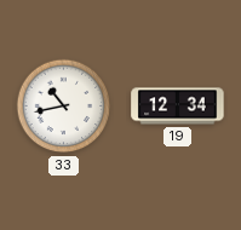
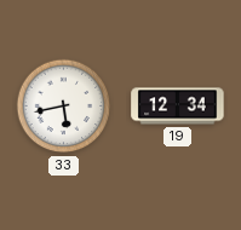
33: 10:43 -> 5:43 (64, 107)
